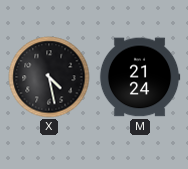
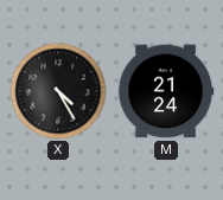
X: 4:28 -> 4:25 (58, 91)
